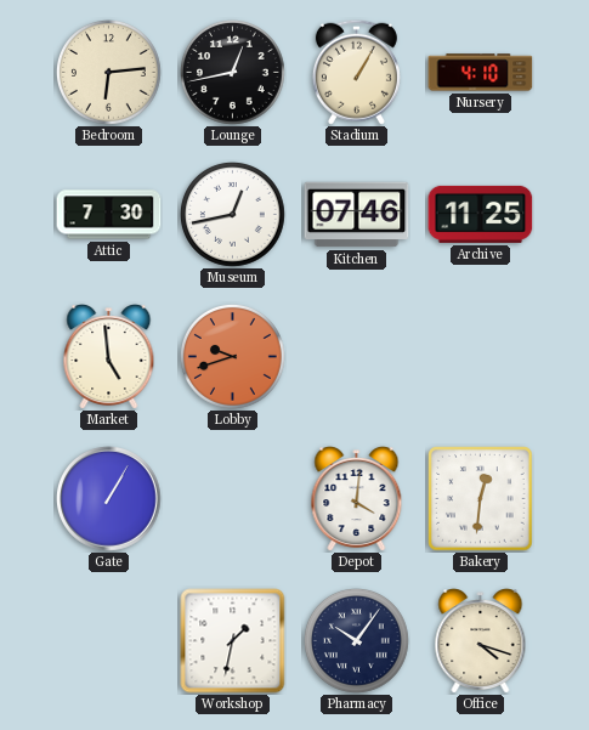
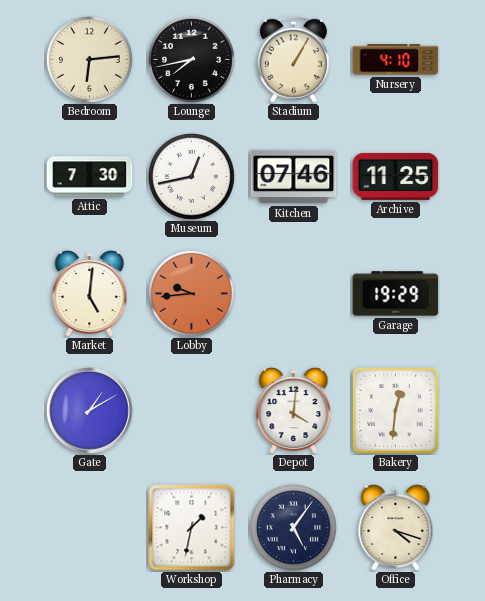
Lounge: 12:43 -> 7:43 (191, 59)
Market: 4:59 -> 5:01 (90, 294)
Lobby: 9:42 -> 9:44 (191, 293)
Garage: none -> 19:29 (396, 294)
Gate: 1:05 -> 1:10 (90, 411)
Pharmacy: 10:06 -> 5:06 (293, 527)
